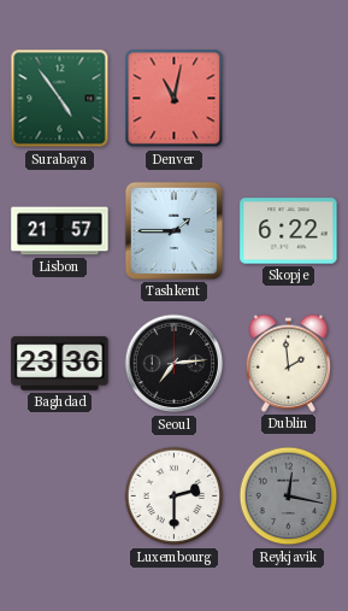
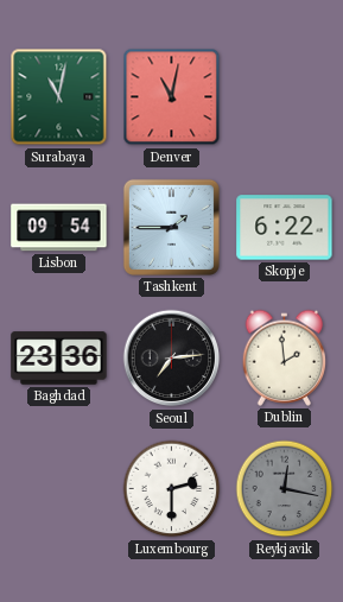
Surabaya: 4:54 -> 11:02 (59, 97)
Lisbon: 21:57 -> 09:54 (59, 228)
